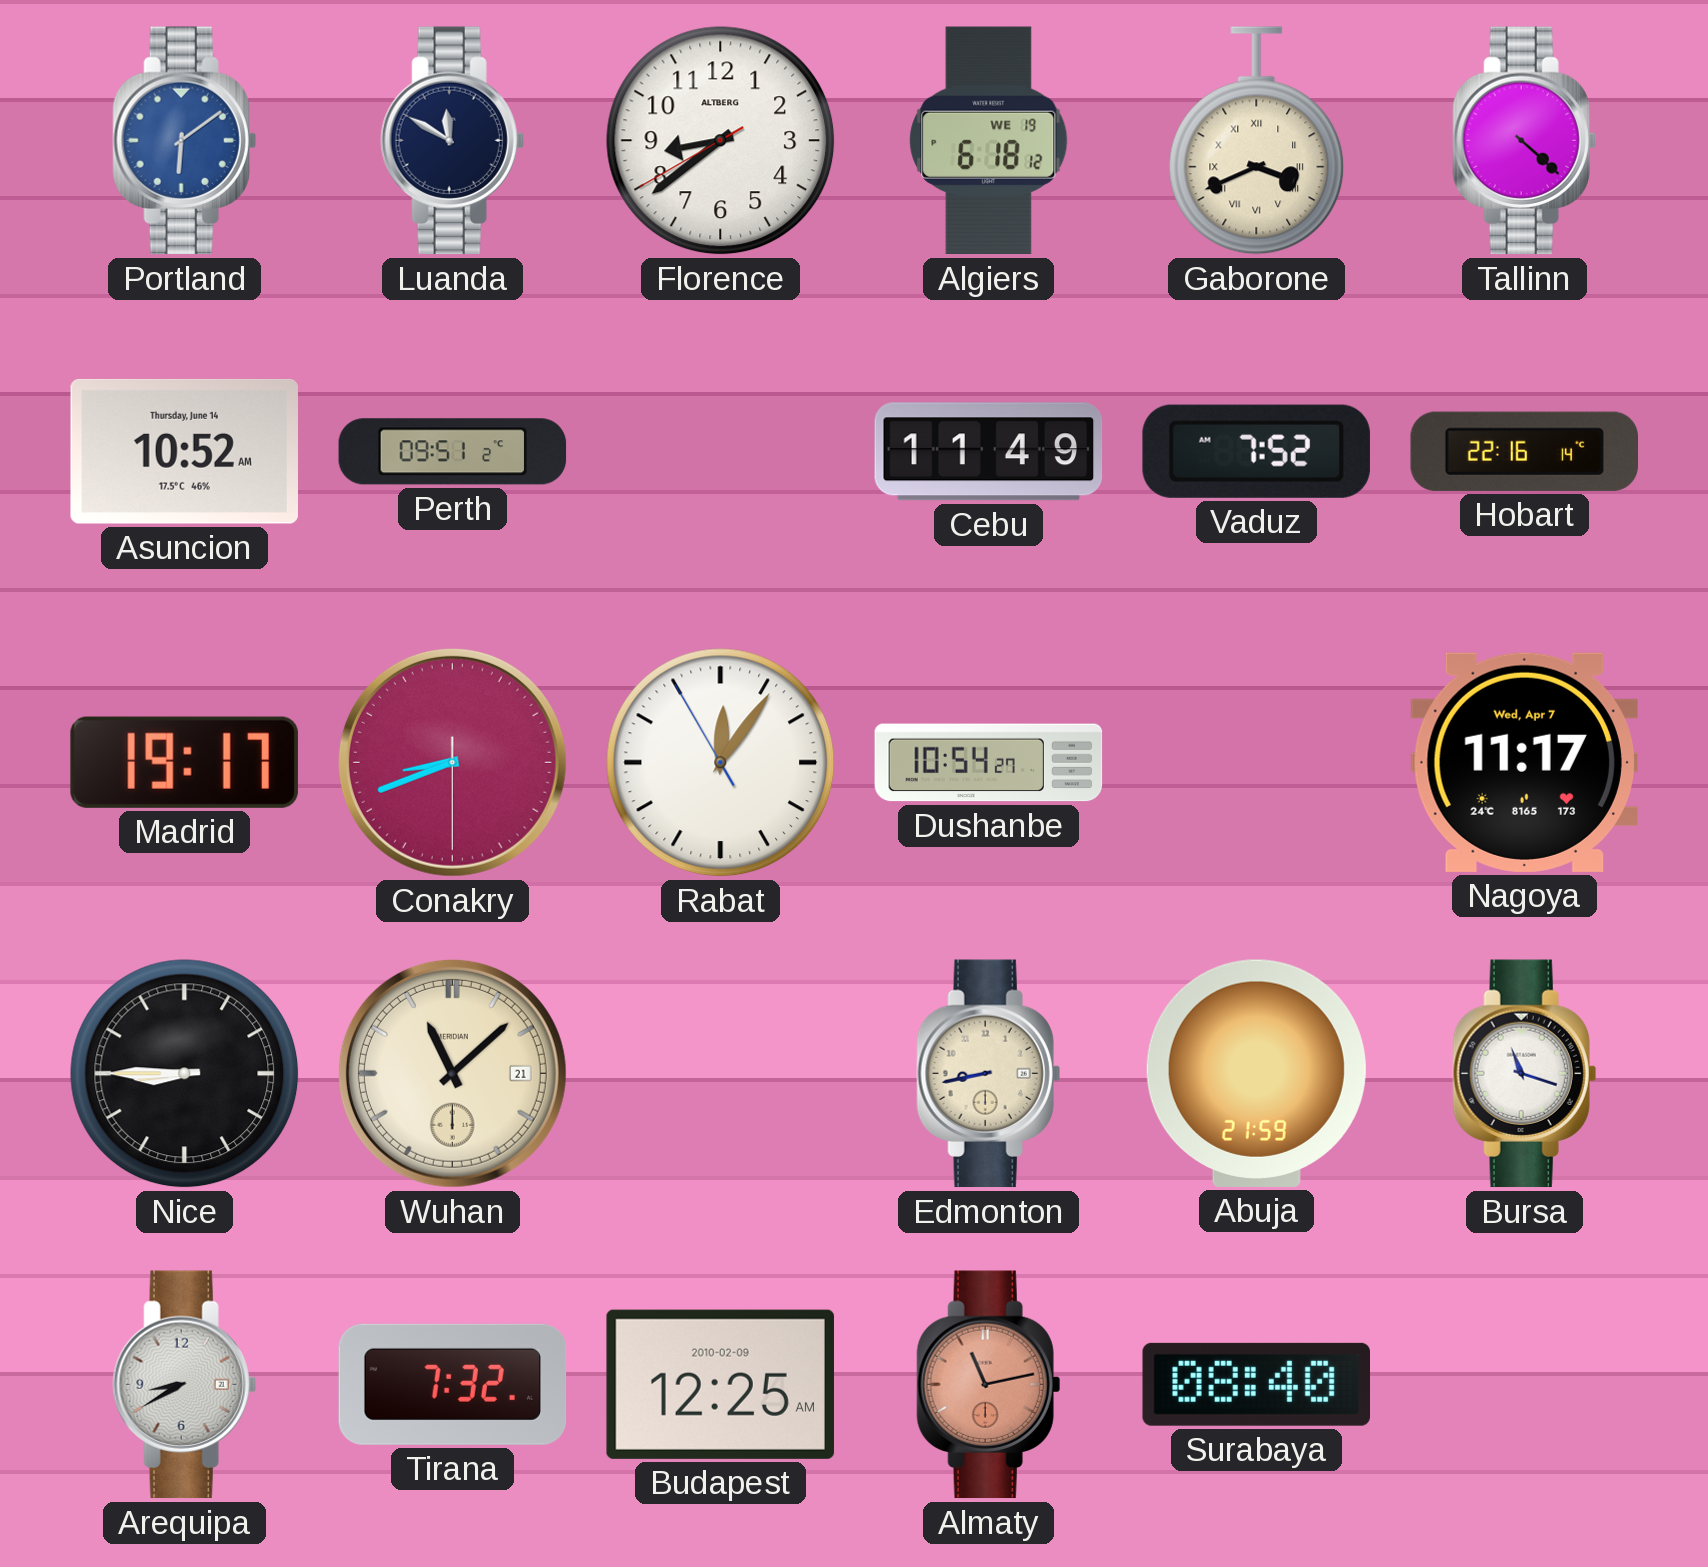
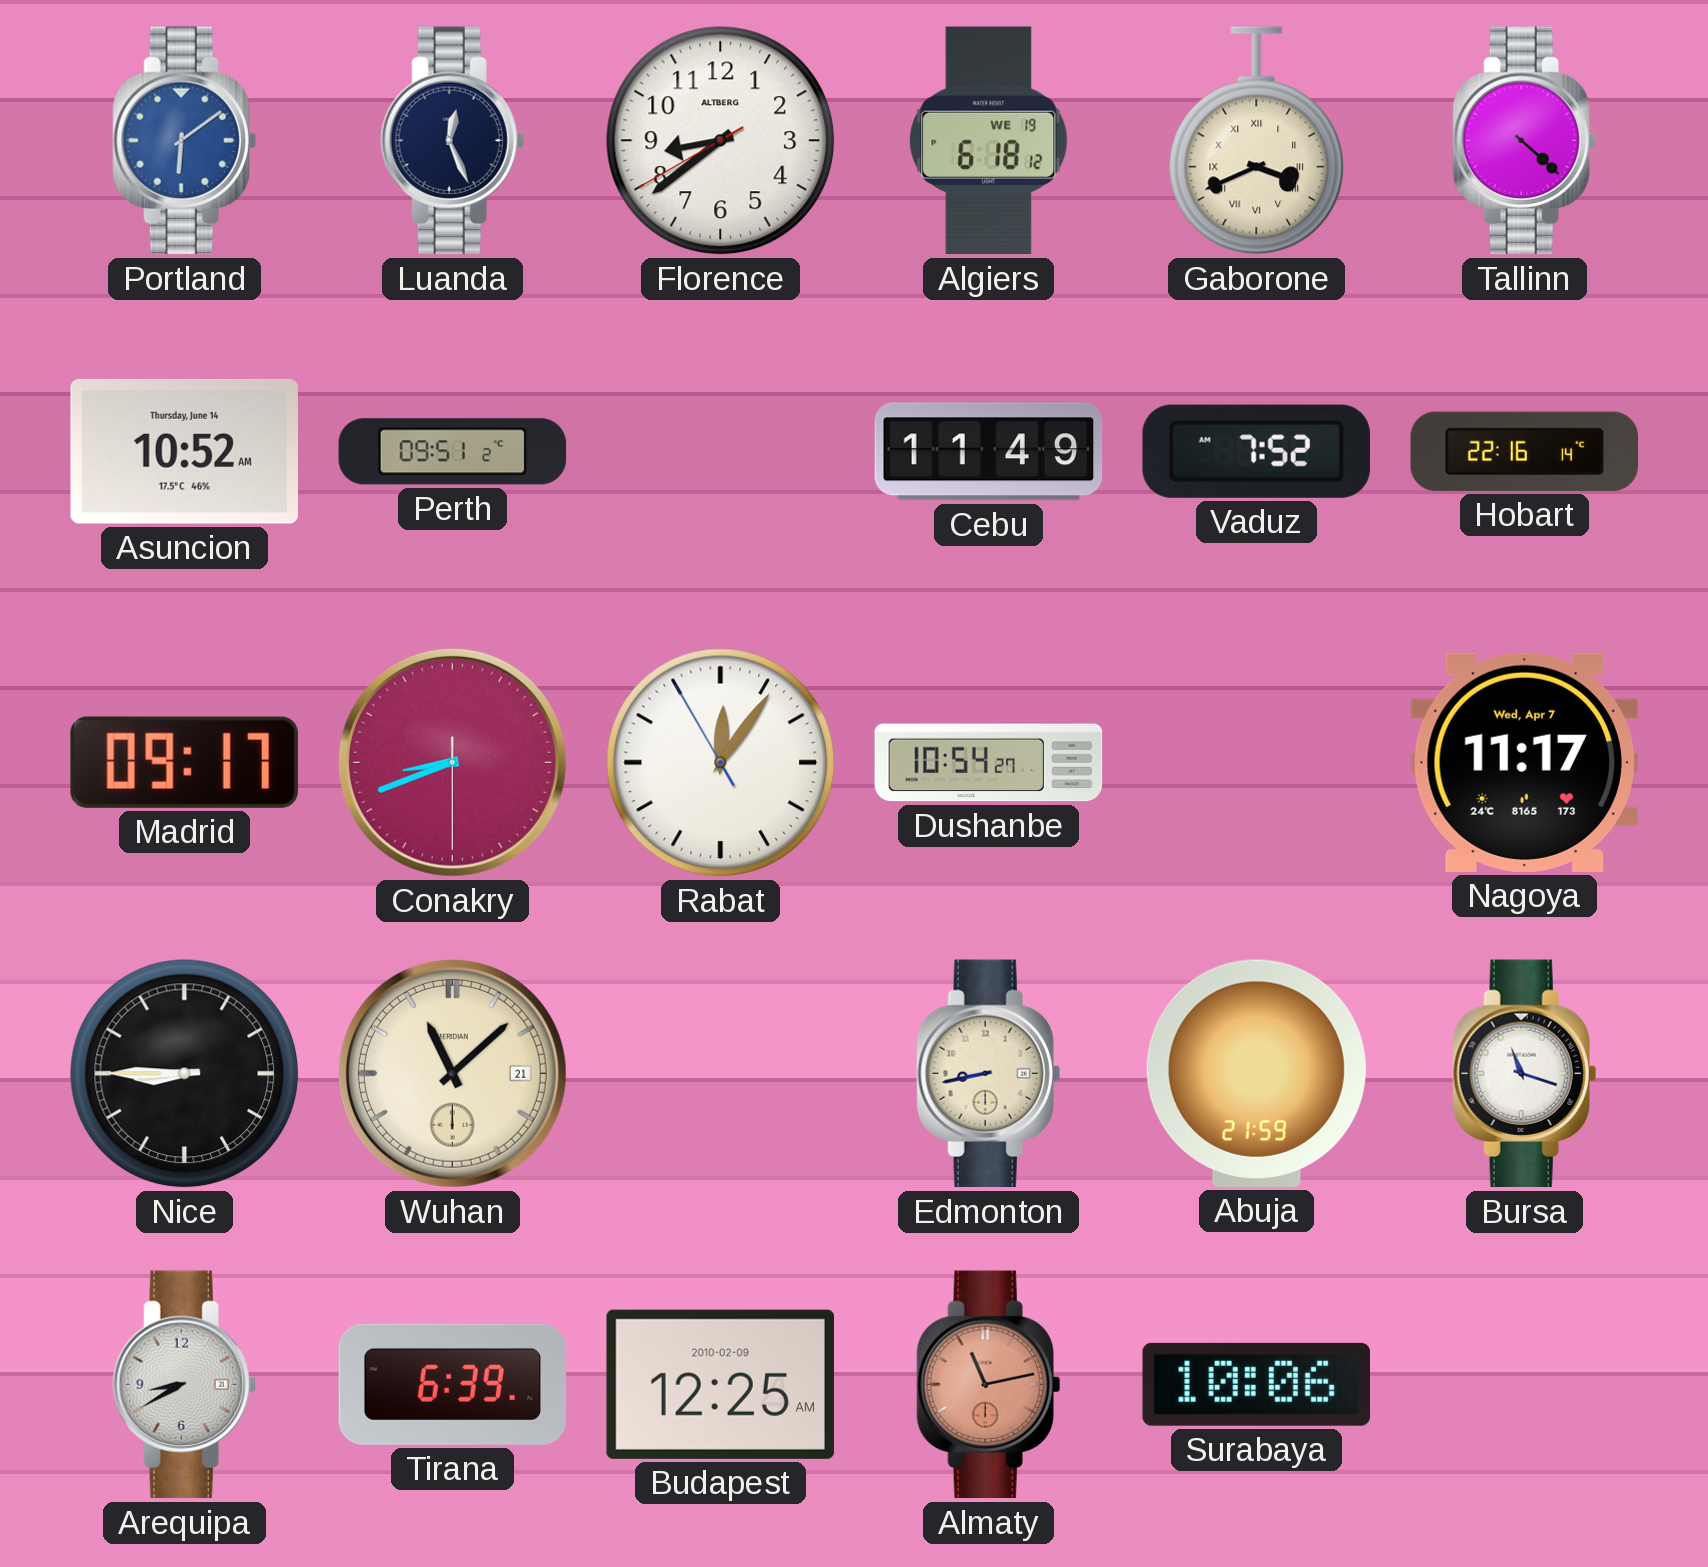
Luanda: 11:50 -> 12:26 (452, 141)
Madrid: 19:17 -> 09:17 (184, 762)
Tirana: 7:32 -> 6:39 (453, 1384)
Surabaya: 08:40 -> 10:06 (1256, 1384)
